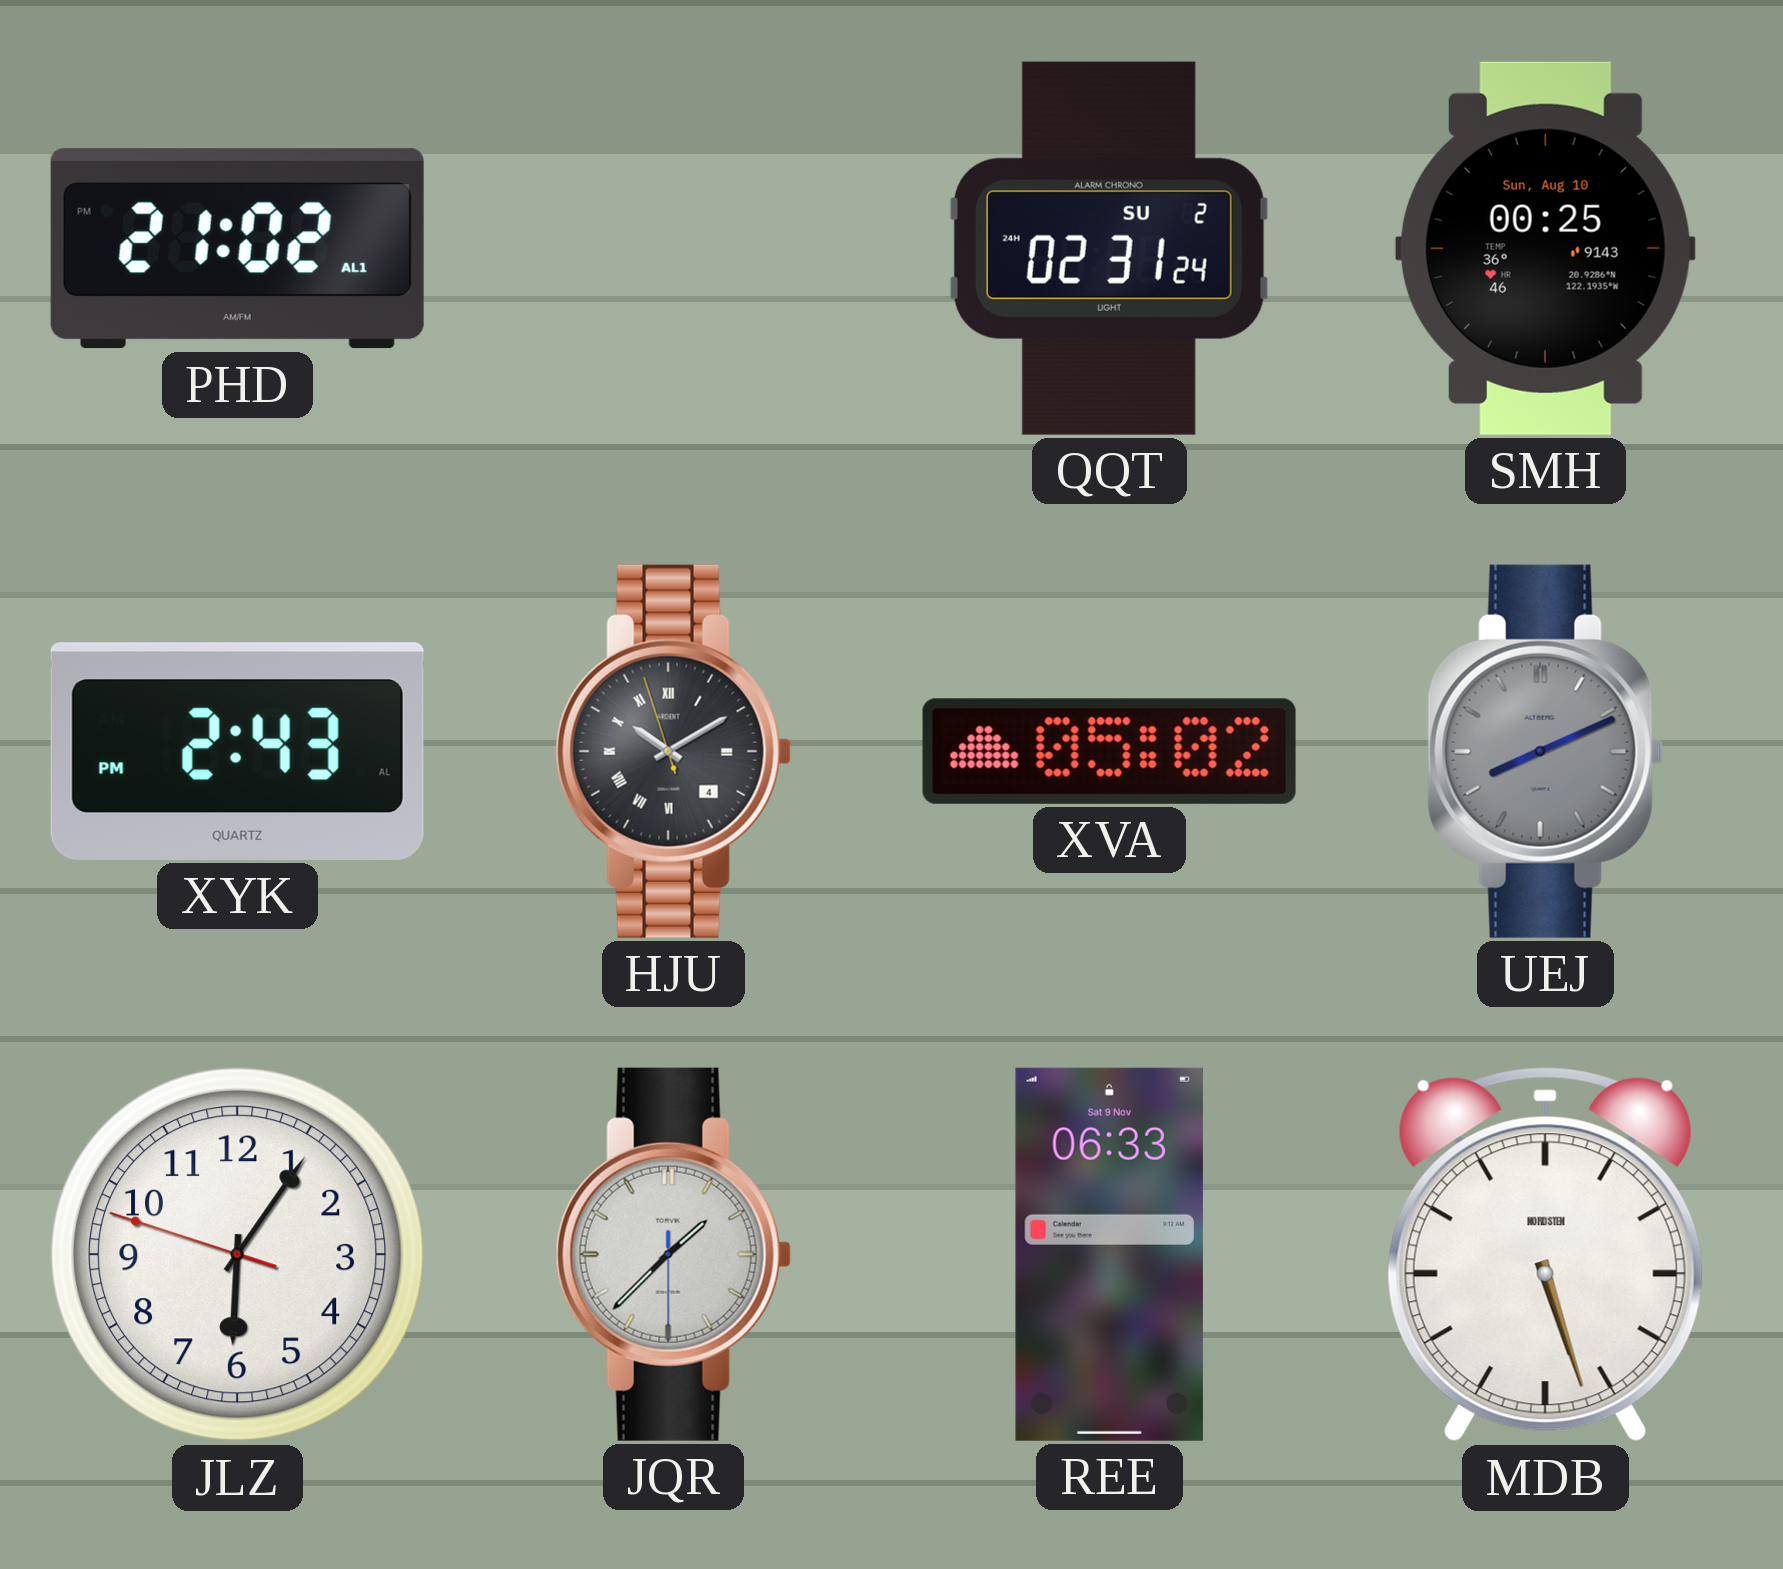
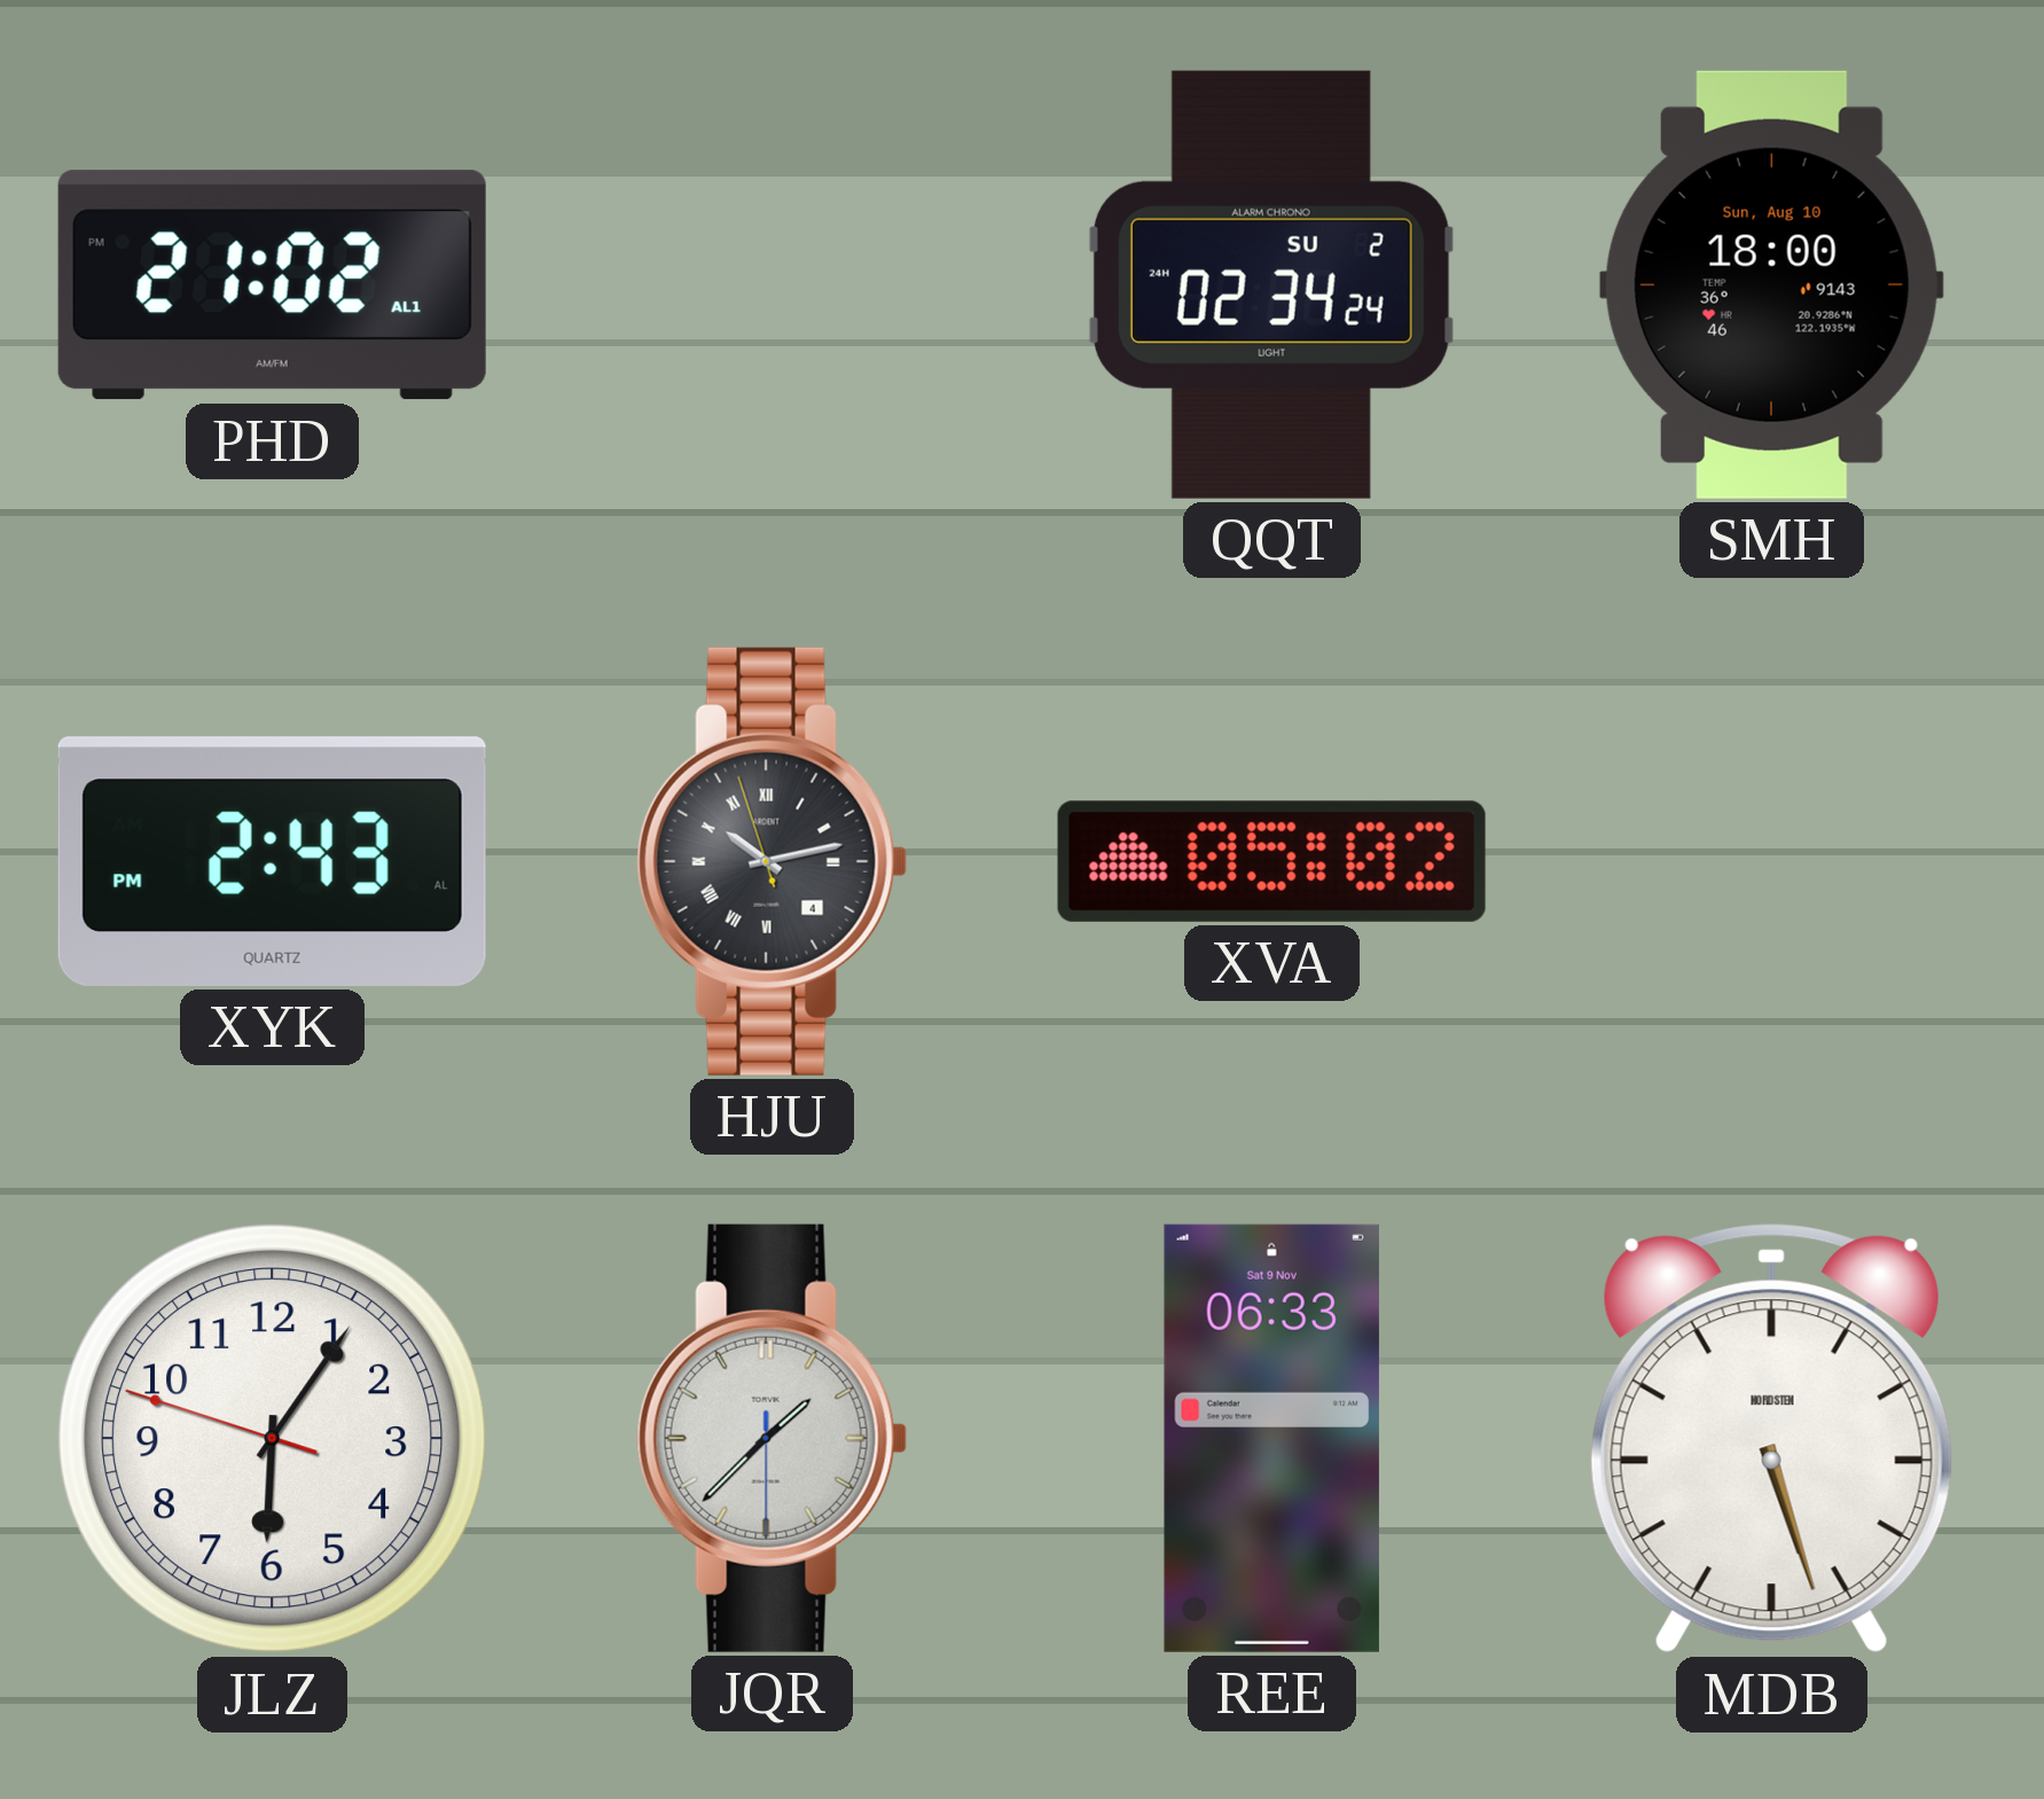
QQT: 02:31 -> 02:34 (1271, 284)
SMH: 00:25 -> 18:00 (1771, 284)
HJU: 10:09 -> 10:12 (772, 861)
UEJ: 8:11 -> none (1545, 751)
